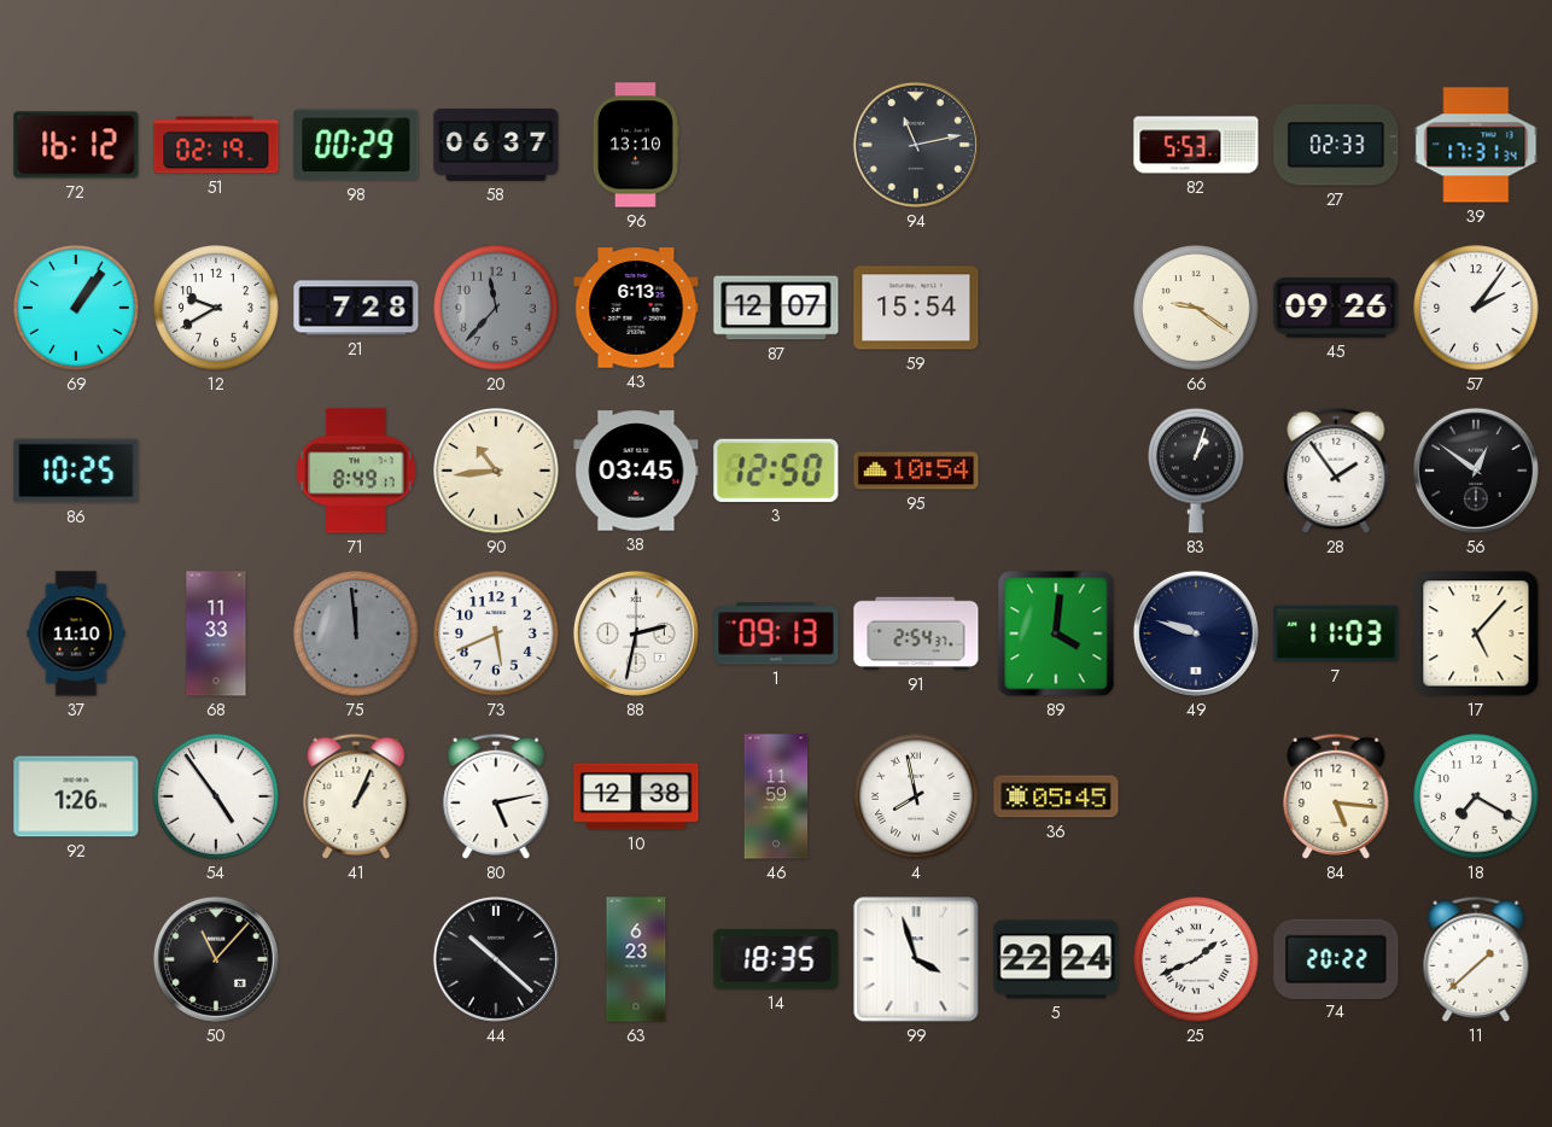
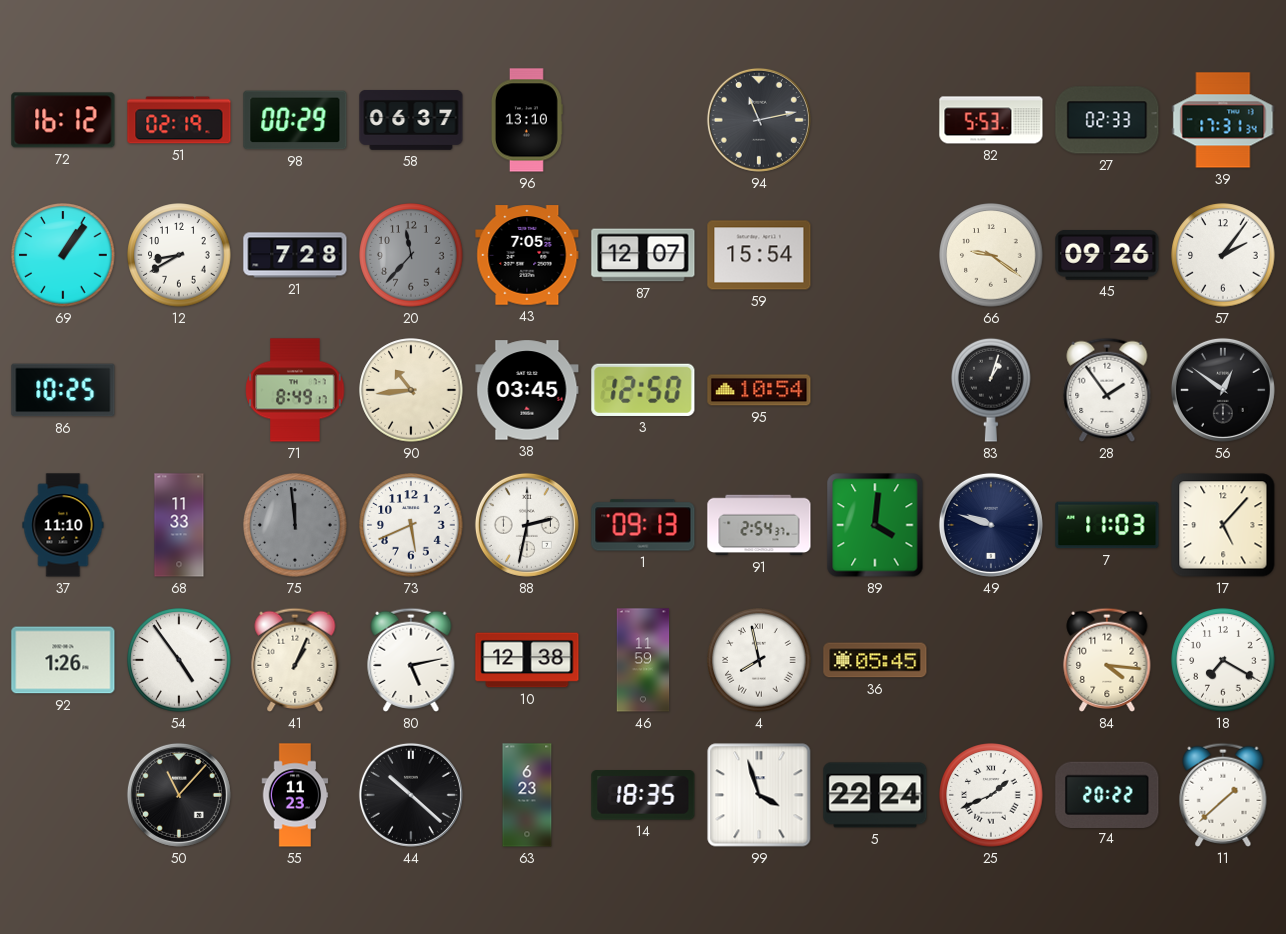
12: 9:40 -> 8:40 (179, 255)
43: 6:13 -> 7:05 (527, 255)
84: 5:16 -> 4:16 (1107, 660)
55: none -> 11:23 (295, 795)
